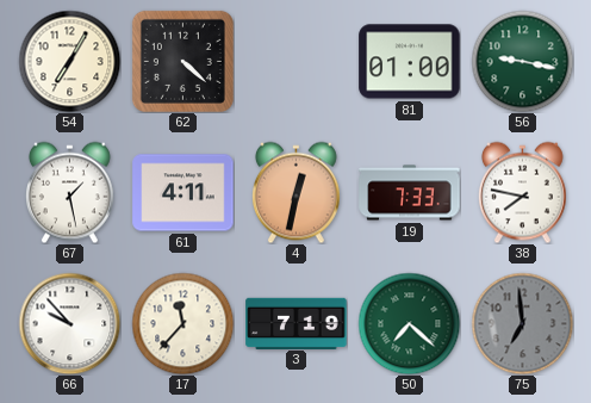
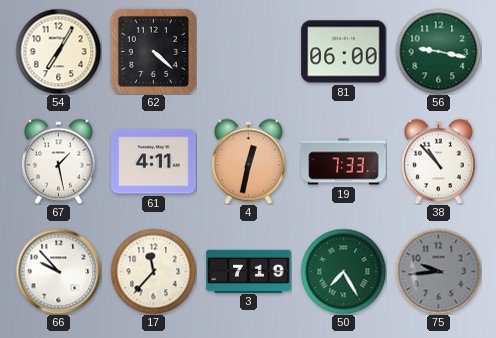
81: 01:00 -> 06:00 (344, 52)
38: 7:47 -> 10:53 (438, 161)
50: 7:22 -> 7:25 (343, 271)
75: 6:59 -> 9:44 (438, 271)
